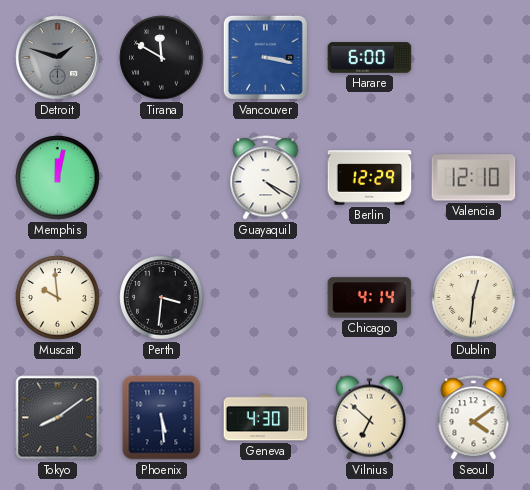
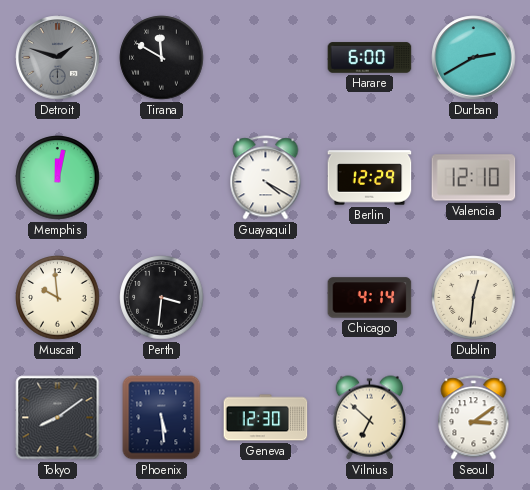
Vancouver: 3:17 -> none (265, 57)
Durban: none -> 2:40 (474, 58)
Geneva: 4:30 -> 12:30 (266, 418)
Seoul: 4:09 -> 3:09 (474, 418)
